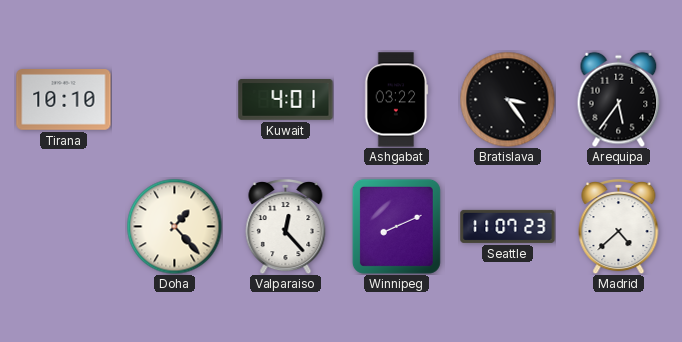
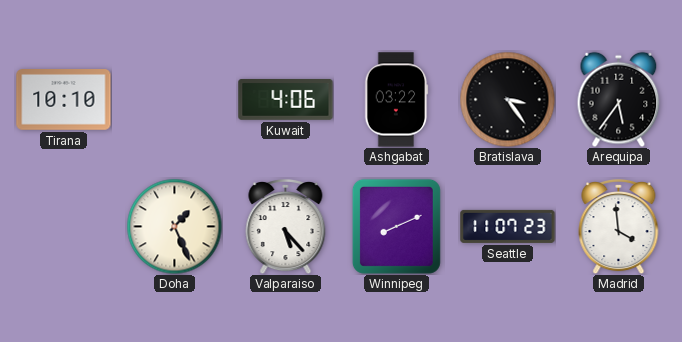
Kuwait: 4:01 -> 4:06 (286, 99)
Doha: 1:23 -> 1:26 (174, 226)
Valparaiso: 12:23 -> 5:23 (286, 227)
Madrid: 4:38 -> 3:59 (619, 227)
